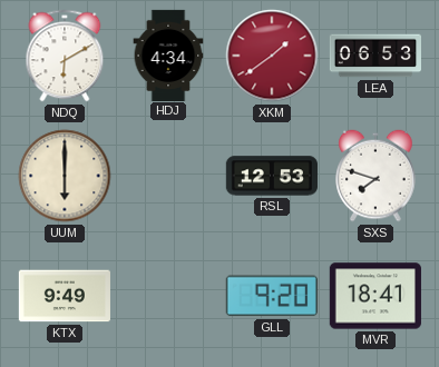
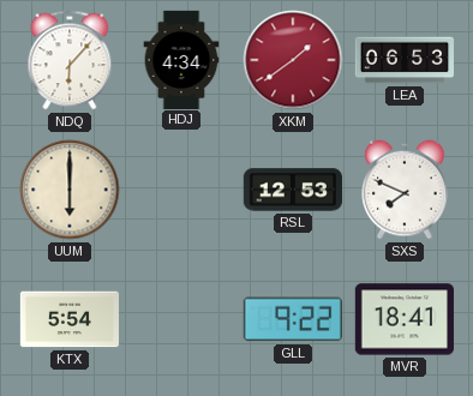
NDQ: 6:10 -> 6:07 (70, 60)
SXS: 7:48 -> 7:49 (405, 190)
KTX: 9:49 -> 5:54 (70, 319)
GLL: 9:20 -> 9:22 (293, 319)
